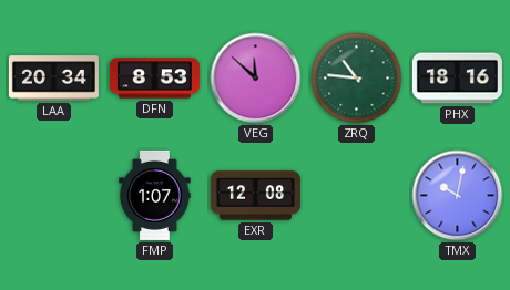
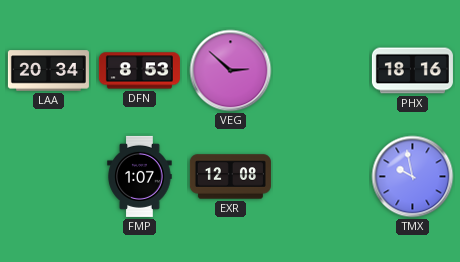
VEG: 11:52 -> 2:52 (231, 71)
ZRQ: 10:46 -> none (357, 79)
TMX: 10:02 -> 9:58 (413, 177)
